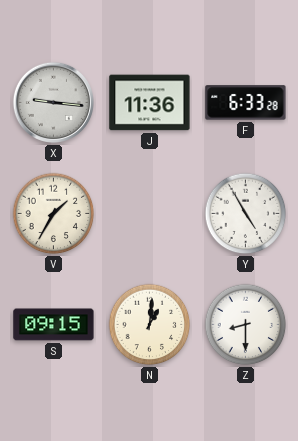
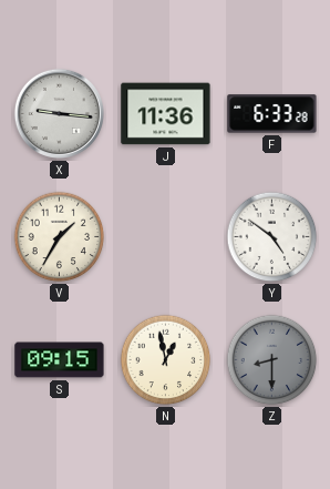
Y: 4:55 -> 4:51 (272, 237)
N: 1:01 -> 12:58 (166, 360)
Z dial: white -> grey (272, 360)
